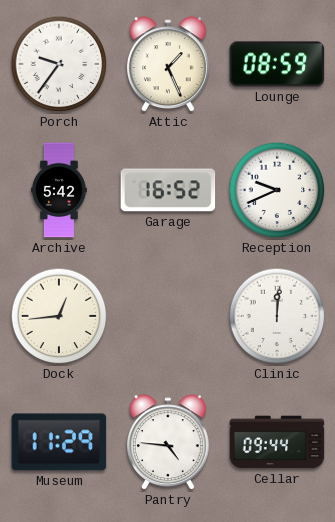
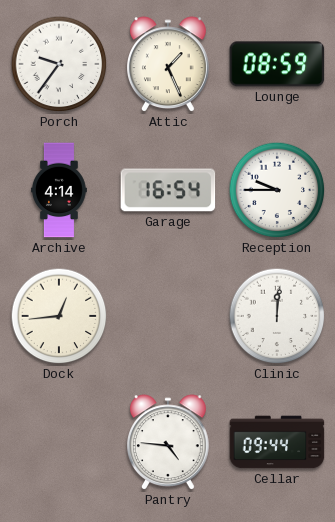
Archive: 5:42 -> 4:14 (59, 190)
Garage: 16:52 -> 16:54 (168, 190)
Reception: 9:41 -> 9:45 (277, 190)
Museum: 11:29 -> none (59, 442)
